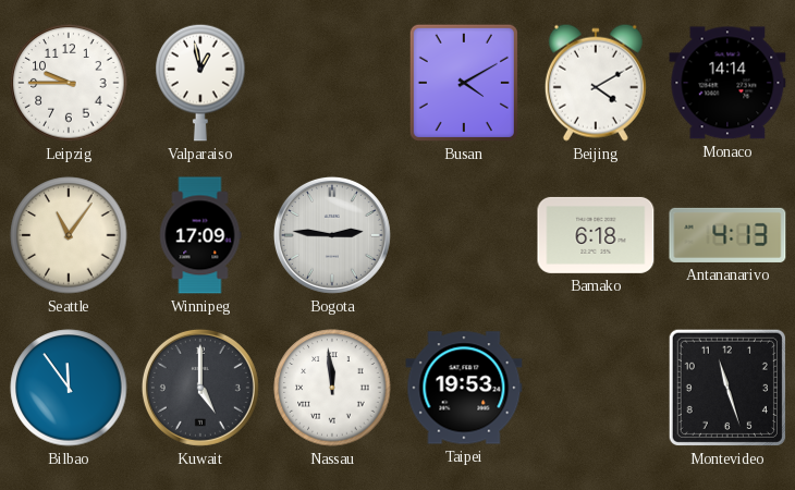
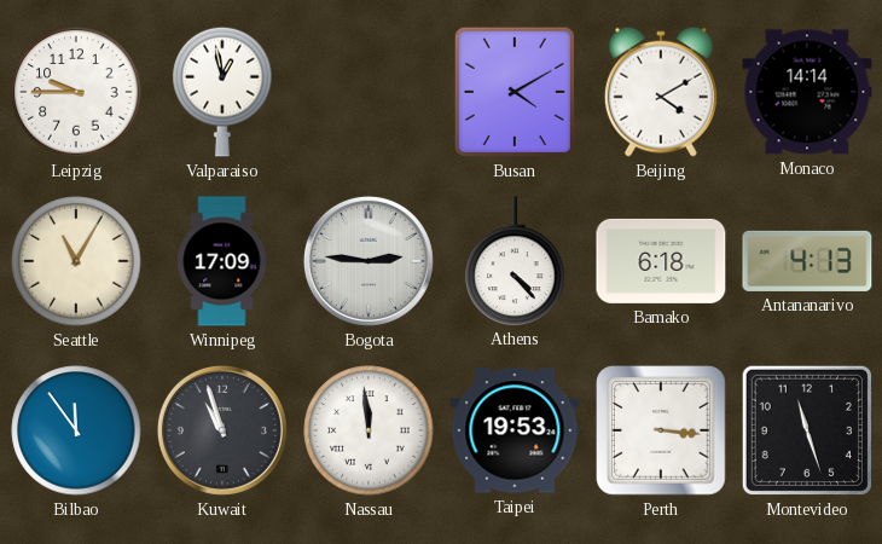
Seattle: 11:06 -> 11:05 (76, 261)
Athens: none -> 4:23 (515, 261)
Kuwait: 5:00 -> 10:57 (222, 430)
Perth: none -> 3:16 (661, 430)
